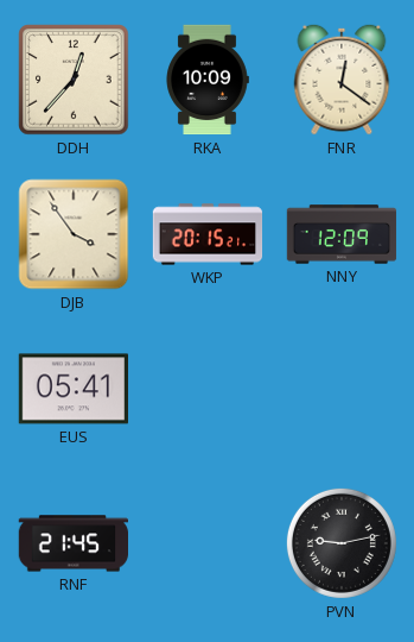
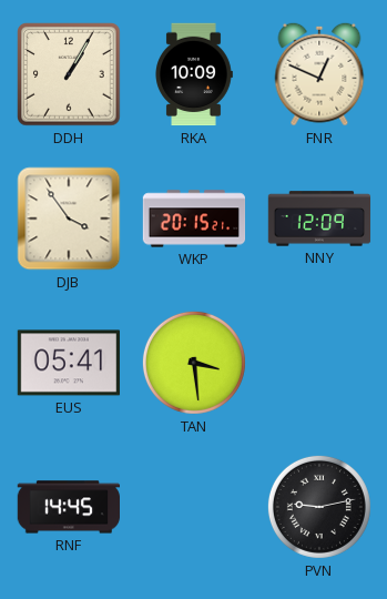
DDH: 12:37 -> 1:05 (69, 74)
FNR: 12:21 -> 12:49 (319, 74)
TAN: none -> 3:29 (194, 363)
RNF: 21:45 -> 14:45 (69, 507)
